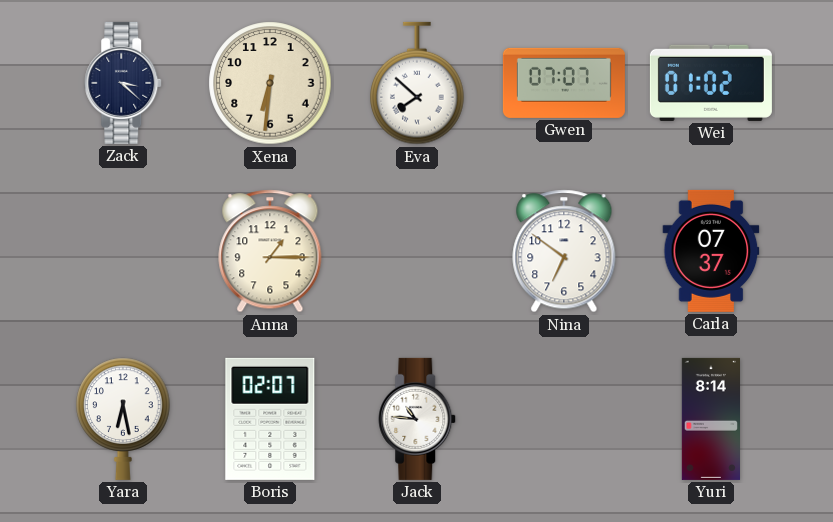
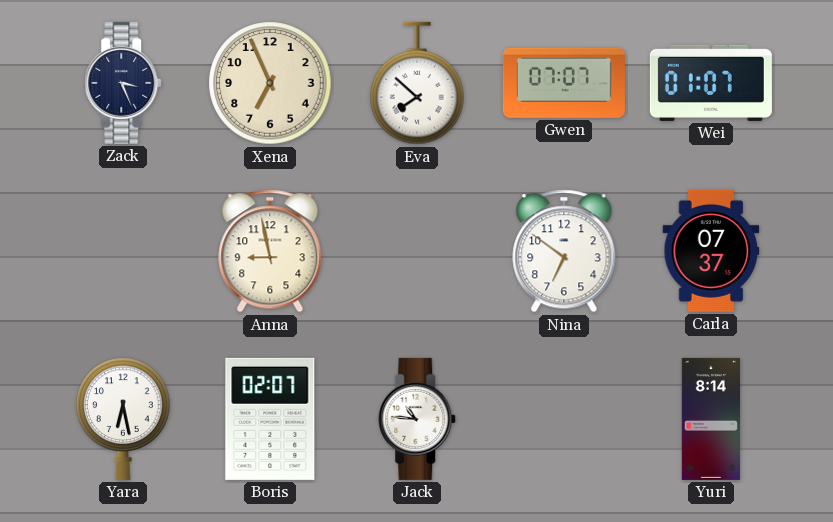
Zack: 3:22 -> 3:26 (124, 83)
Xena: 6:31 -> 6:56 (270, 83)
Wei: 01:02 -> 01:07 (711, 83)
Anna: 1:15 -> 8:58 (270, 251)
